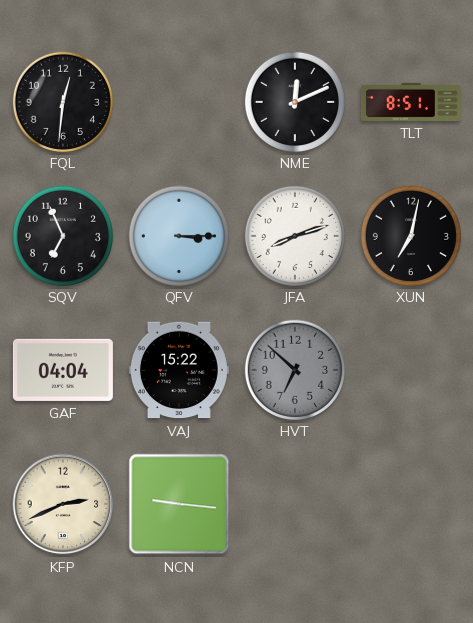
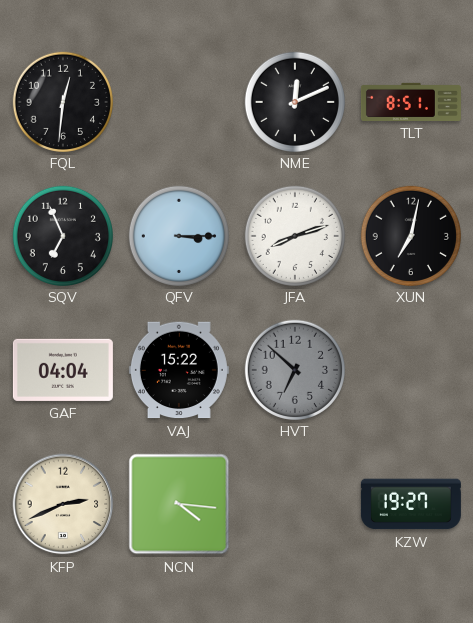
NCN: 9:16 -> 4:16 (179, 504)
KZW: none -> 19:27 (411, 504)
